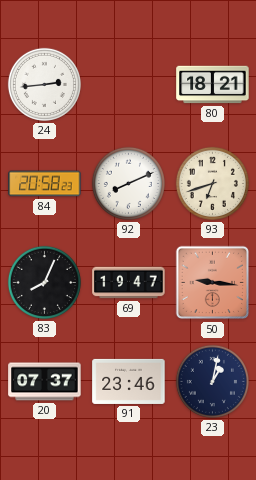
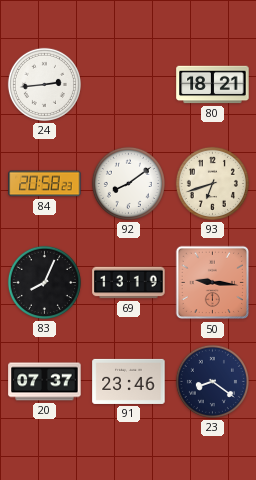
92: 8:11 -> 8:09 (128, 183)
69: 19:47 -> 13:19 (129, 283)
23: 1:02 -> 8:21 (212, 381)
